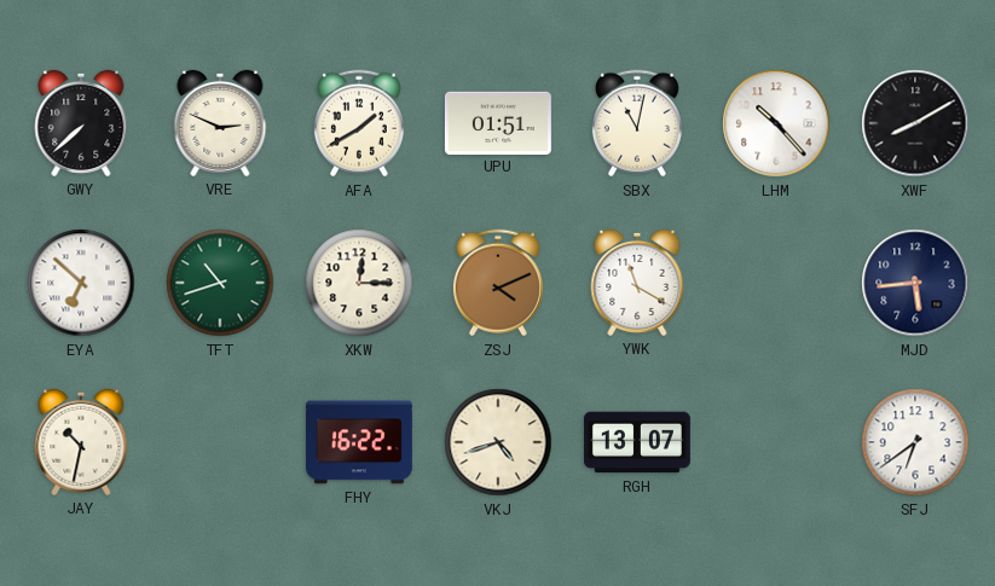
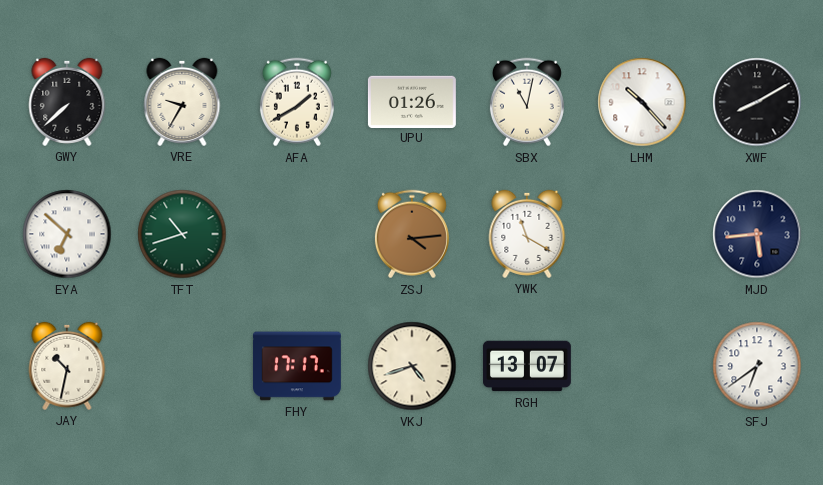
VRE: 2:49 -> 9:35 (182, 102)
UPU: 01:51 -> 01:26 (412, 101)
XKW: 12:15 -> none (359, 283)
ZSJ: 4:11 -> 4:14 (412, 234)
FHY: 16:22 -> 17:17 (297, 366)
